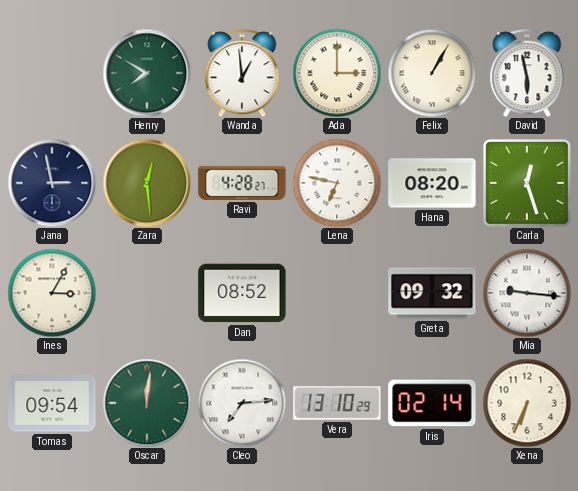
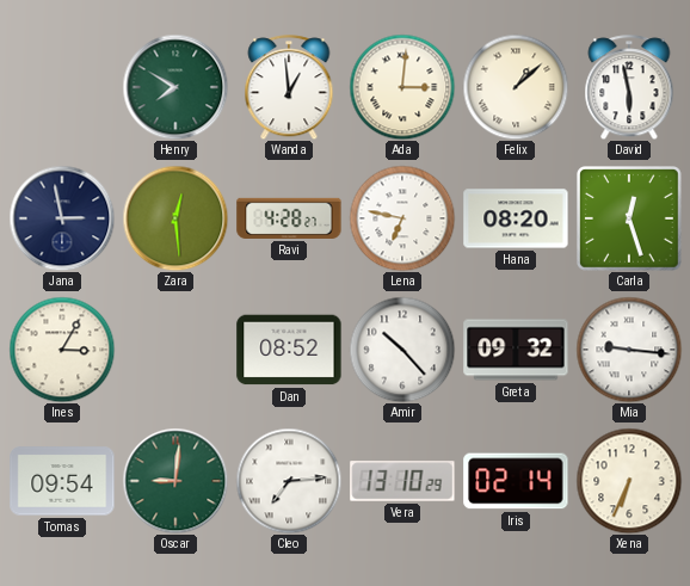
Ada: 3:00 -> 3:01 (402, 87)
Felix: 1:05 -> 1:08 (516, 87)
Amir: none -> 10:23 (402, 350)
Oscar: 12:01 -> 9:01 (175, 481)
